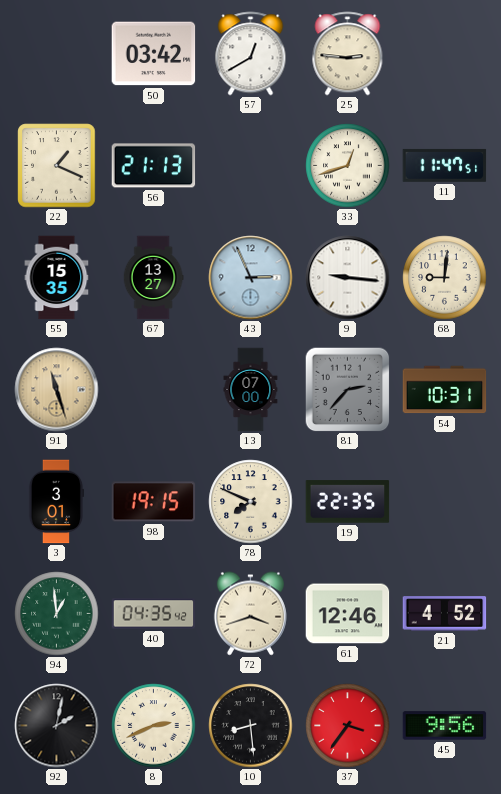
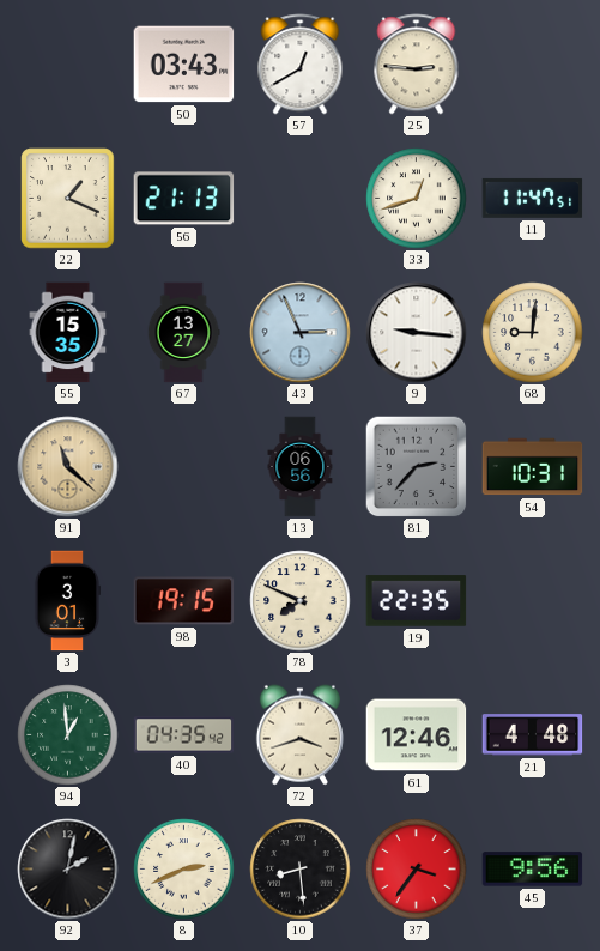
50: 03:42 -> 03:43 (184, 65)
91: 11:27 -> 11:22 (68, 467)
13: 07:00 -> 06:56 (301, 467)
21: 4:52 -> 4:48 (533, 735)
